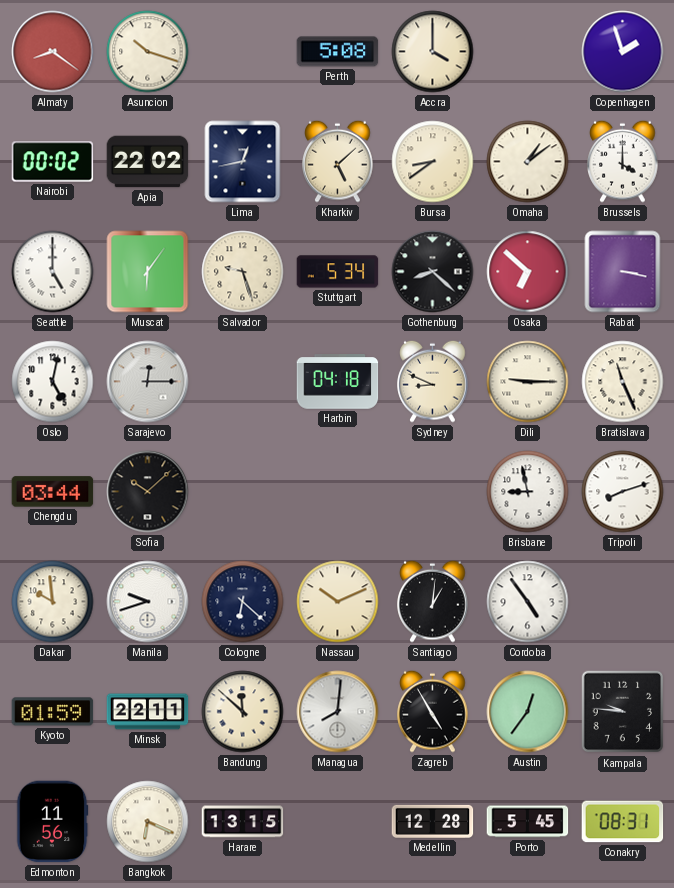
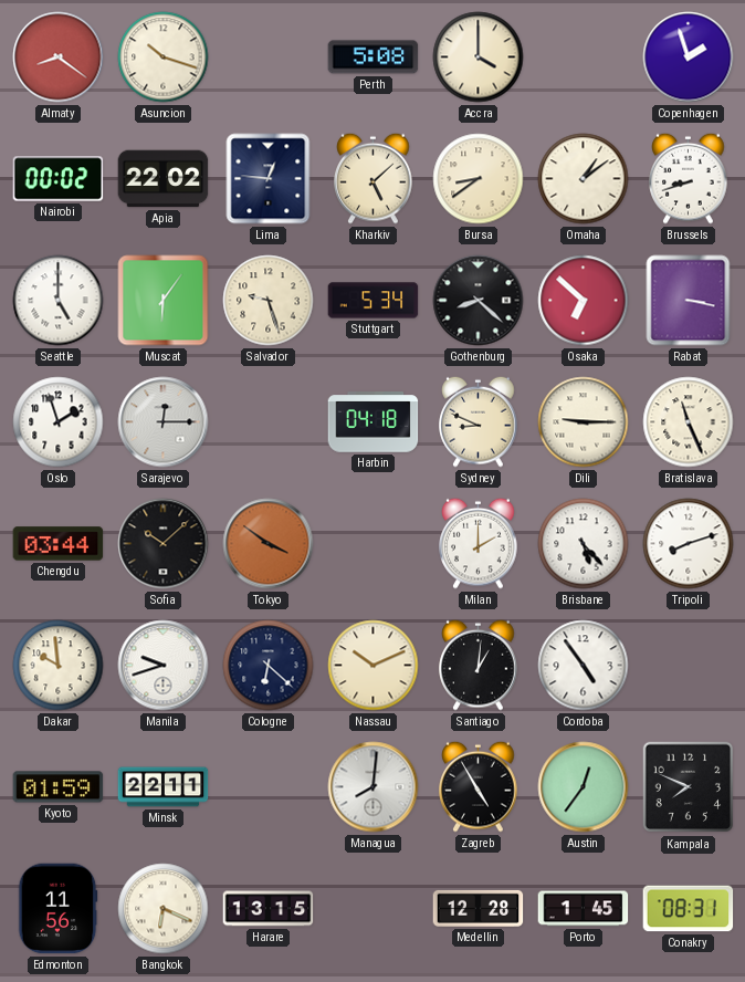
Lima: 12:43 -> 12:46 (269, 179)
Brussels: 4:00 -> 8:42 (689, 178)
Oslo: 5:02 -> 1:57 (59, 422)
Tokyo: none -> 3:51 (269, 544)
Milan: none -> 2:00 (479, 543)
Brisbane: 8:58 -> 5:23 (584, 544)
Bandung: 11:52 -> none (243, 712)
Kampala: 9:46 -> 7:49 (689, 787)
Porto: 5:45 -> 1:45 (584, 909)
